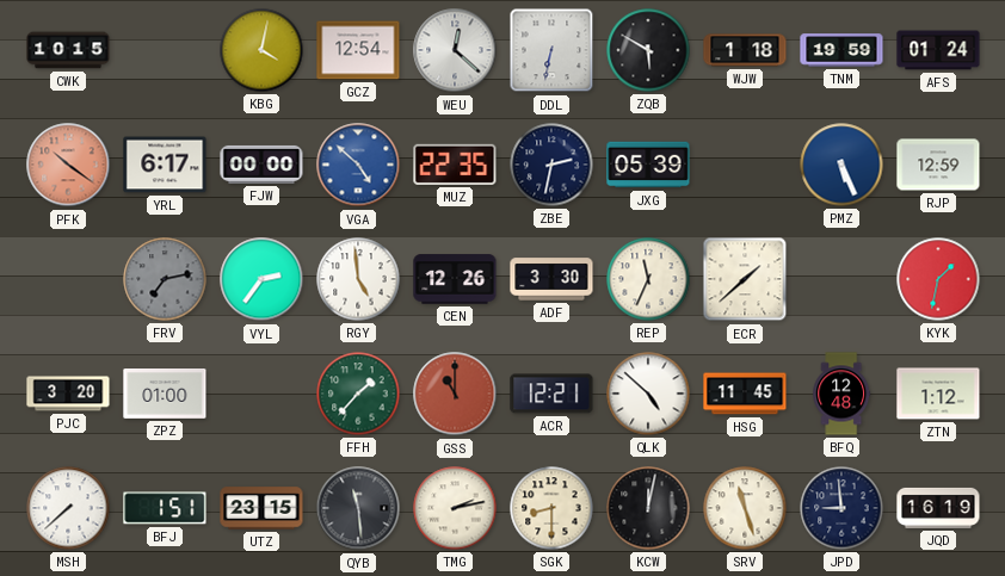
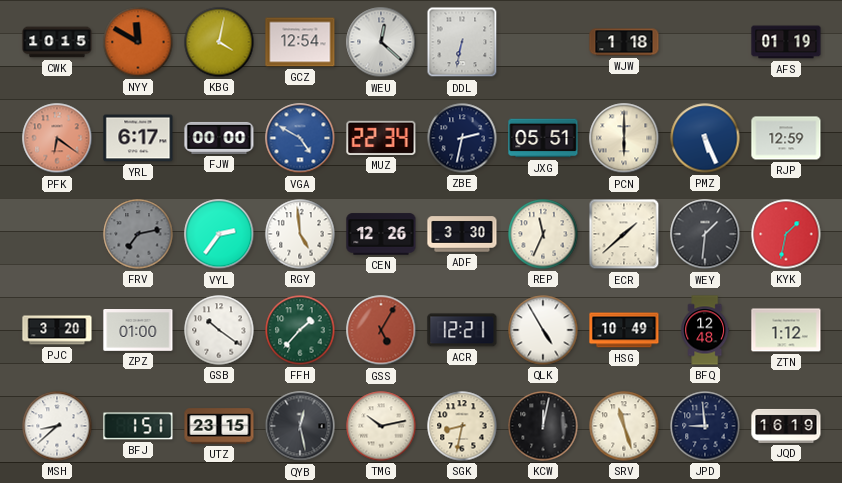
NYY: none -> 11:50 (138, 42)
ZQB: 5:50 -> none (648, 50)
TNM: 19:59 -> none (841, 50)
AFS: 01:24 -> 01:19 (786, 42)
PFK: 10:21 -> 6:21 (57, 138)
VGA: 4:52 -> 4:50 (300, 138)
MUZ: 22:35 -> 22:34 (381, 138)
JXG: 05:39 -> 05:51 (543, 138)
PCN: none -> 6:00 (624, 138)
WEY: none -> 1:31 (705, 234)
GSB: none -> 10:21 (219, 330)
GSS: 11:00 -> 5:05 (381, 330)
QLK: 4:52 -> 4:55 (543, 330)
HSG: 11:45 -> 10:49 (624, 330)
MSH: 7:38 -> 8:38 (57, 426)
QYB: 11:29 -> 12:28 (300, 426)
TMG: 2:13 -> 10:13 (381, 426)
SGK: 8:30 -> 8:32 (462, 426)
